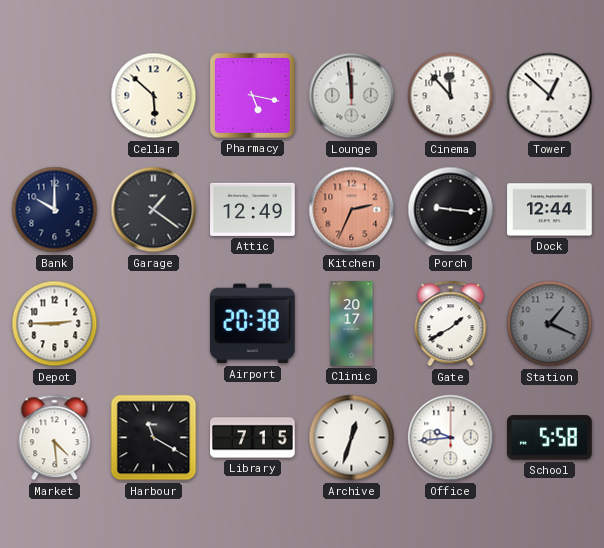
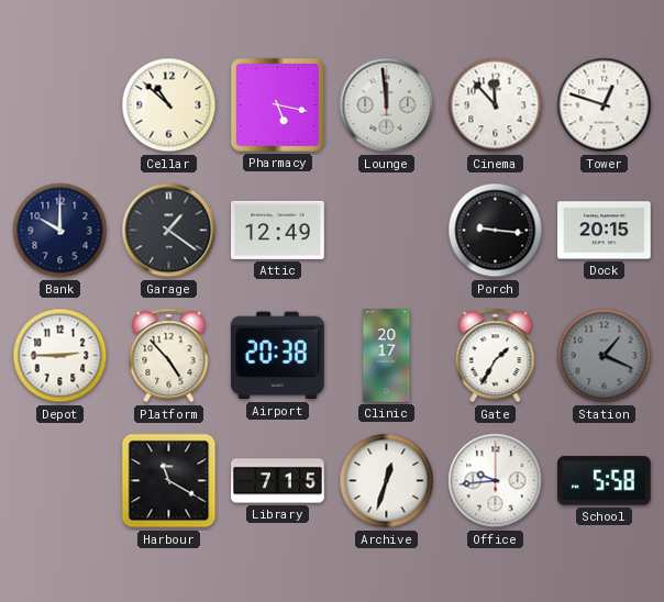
Cellar: 5:52 -> 10:52 (169, 105)
Tower: 12:52 -> 12:48 (605, 105)
Kitchen: 2:34 -> none (352, 210)
Dock: 12:44 -> 20:15 (605, 231)
Platform: none -> 4:53 (169, 356)
Gate: 1:40 -> 1:35 (496, 356)
Market: 4:29 -> none (55, 438)
